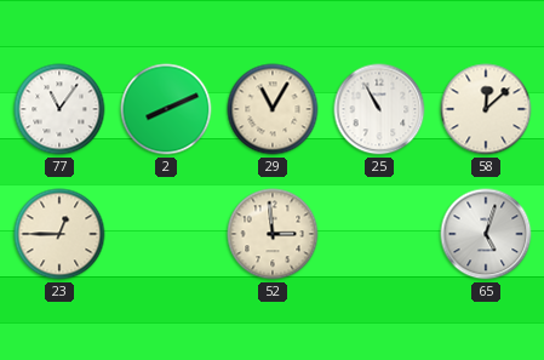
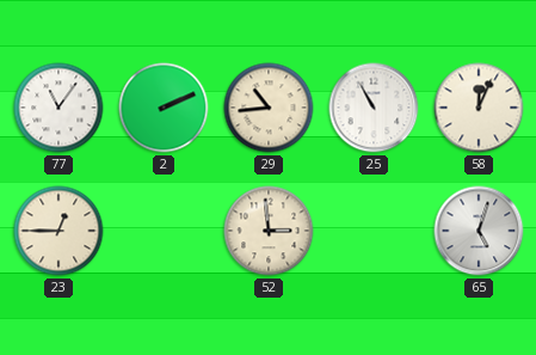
2: 8:11 -> 2:11 (164, 108)
29: 11:05 -> 10:44 (269, 108)
58: 12:08 -> 12:04 (479, 108)
